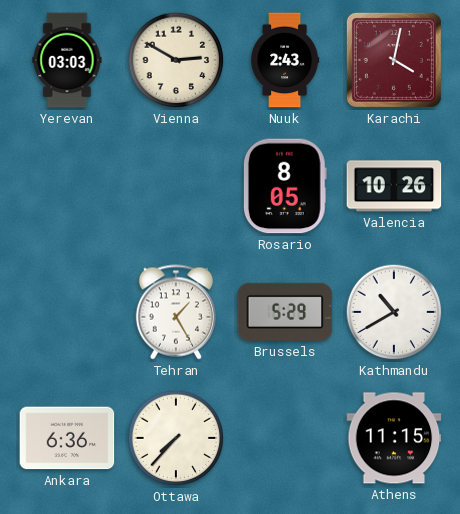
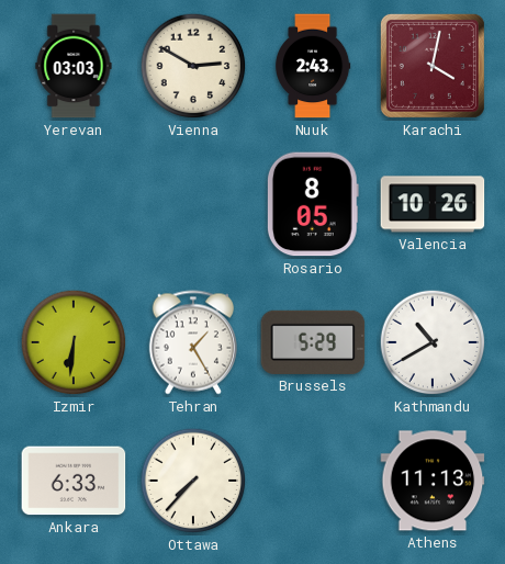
Izmir: none -> 6:31 (74, 342)
Ankara: 6:36 -> 6:33 (74, 481)
Athens: 11:15 -> 11:13 (433, 481)
